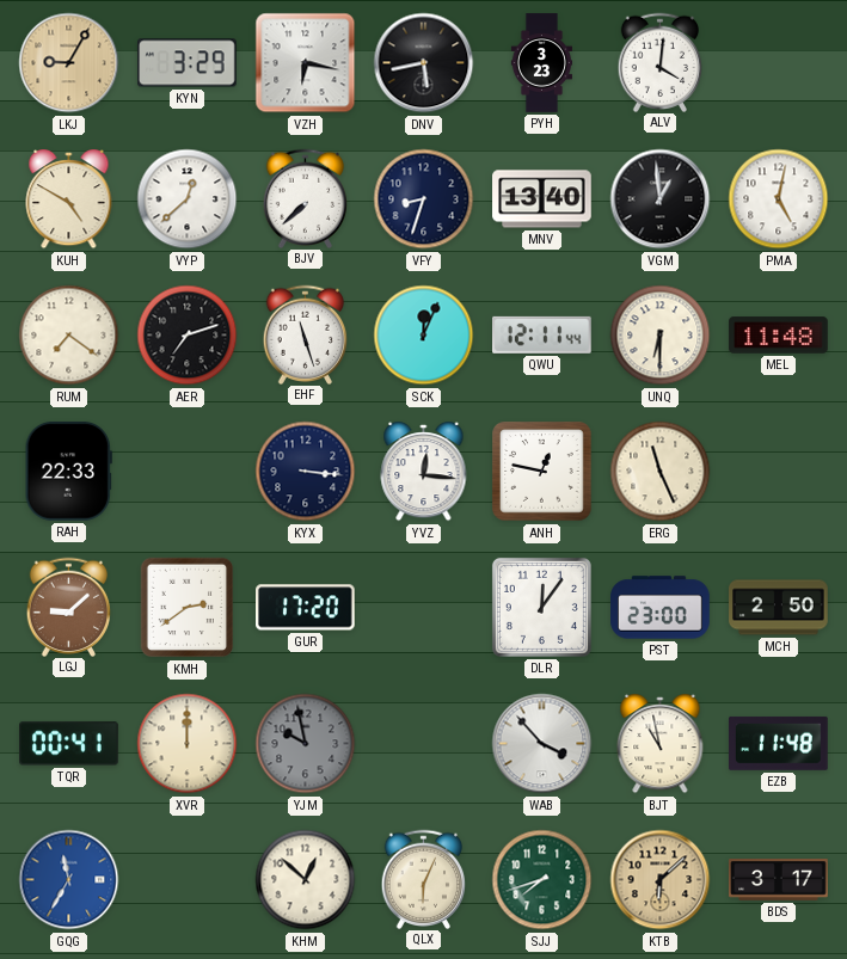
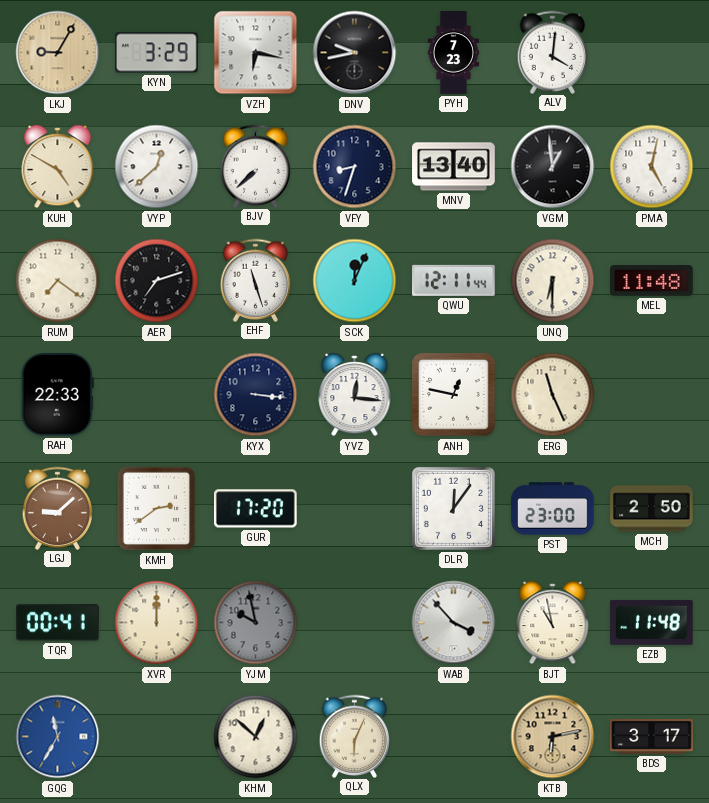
DNV: 5:43 -> 9:43 (355, 53)
PYH: 3:23 -> 7:23 (453, 53)
SJJ: 7:42 -> none (542, 880)
KTB: 6:08 -> 6:13 (553, 737)
